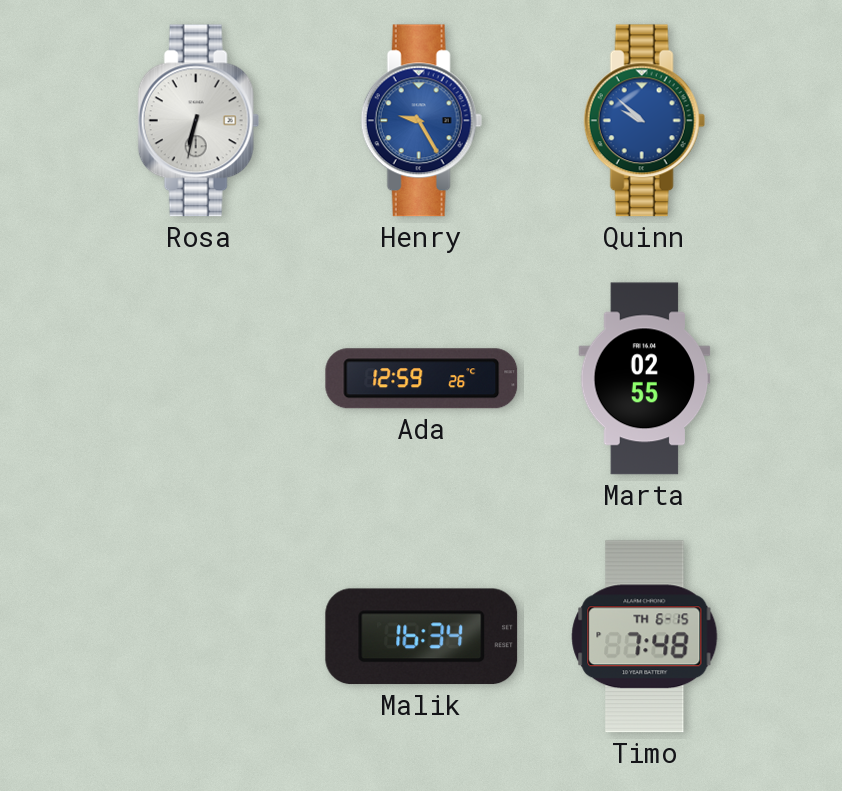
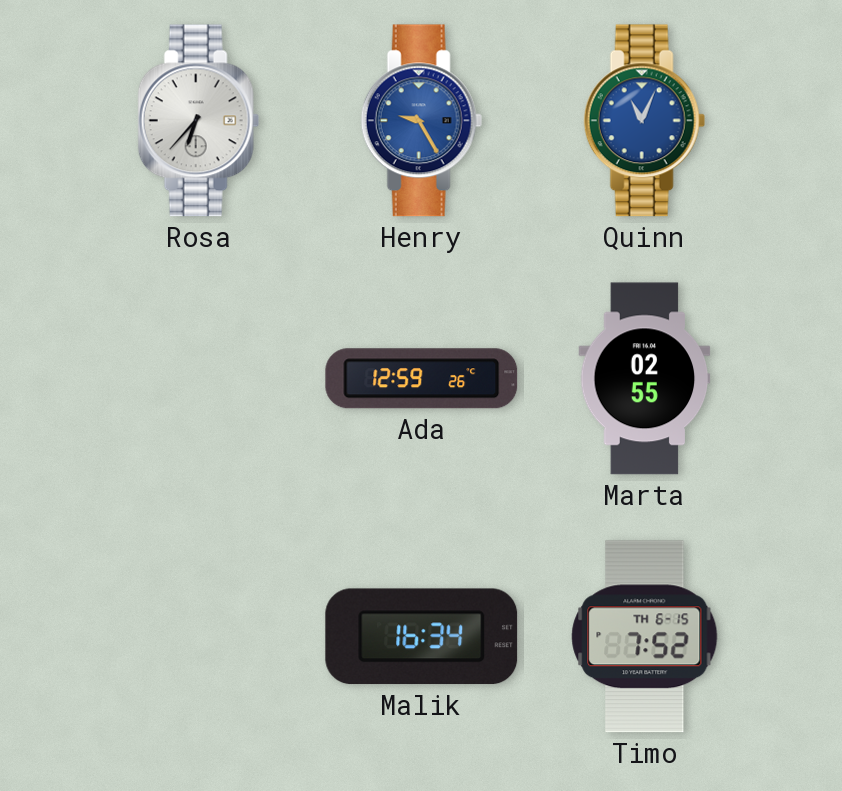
Rosa: 6:32 -> 6:37 (198, 121)
Quinn: 9:52 -> 11:04 (644, 121)
Timo: 7:48 -> 7:52 (645, 637)
